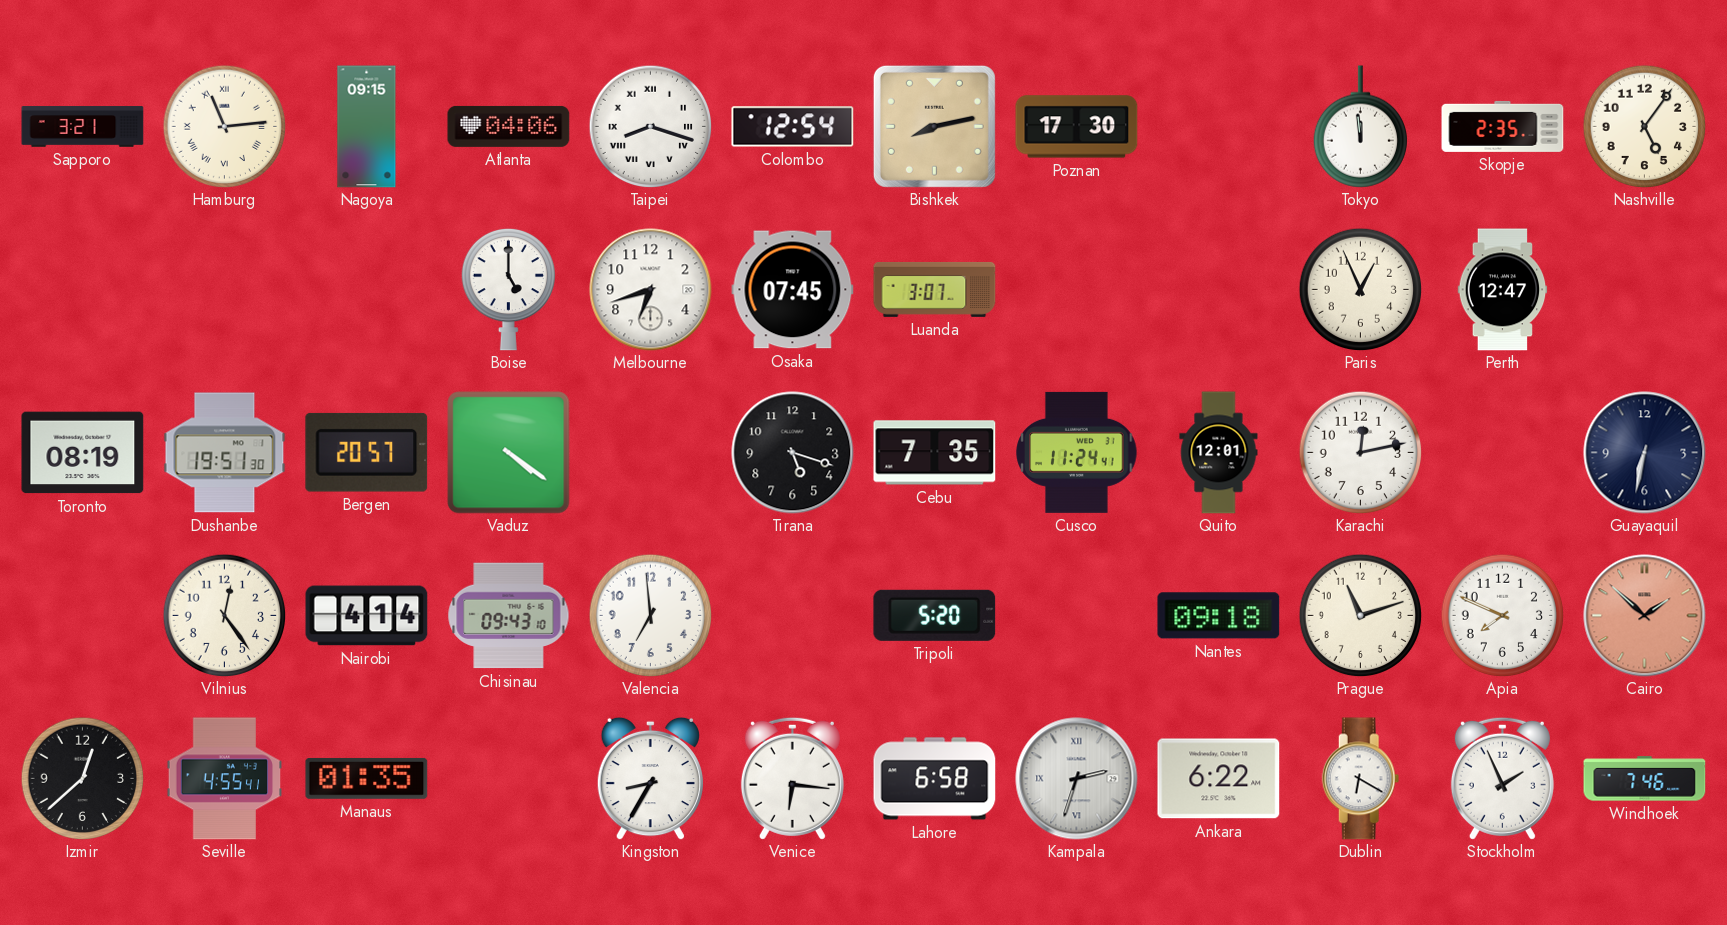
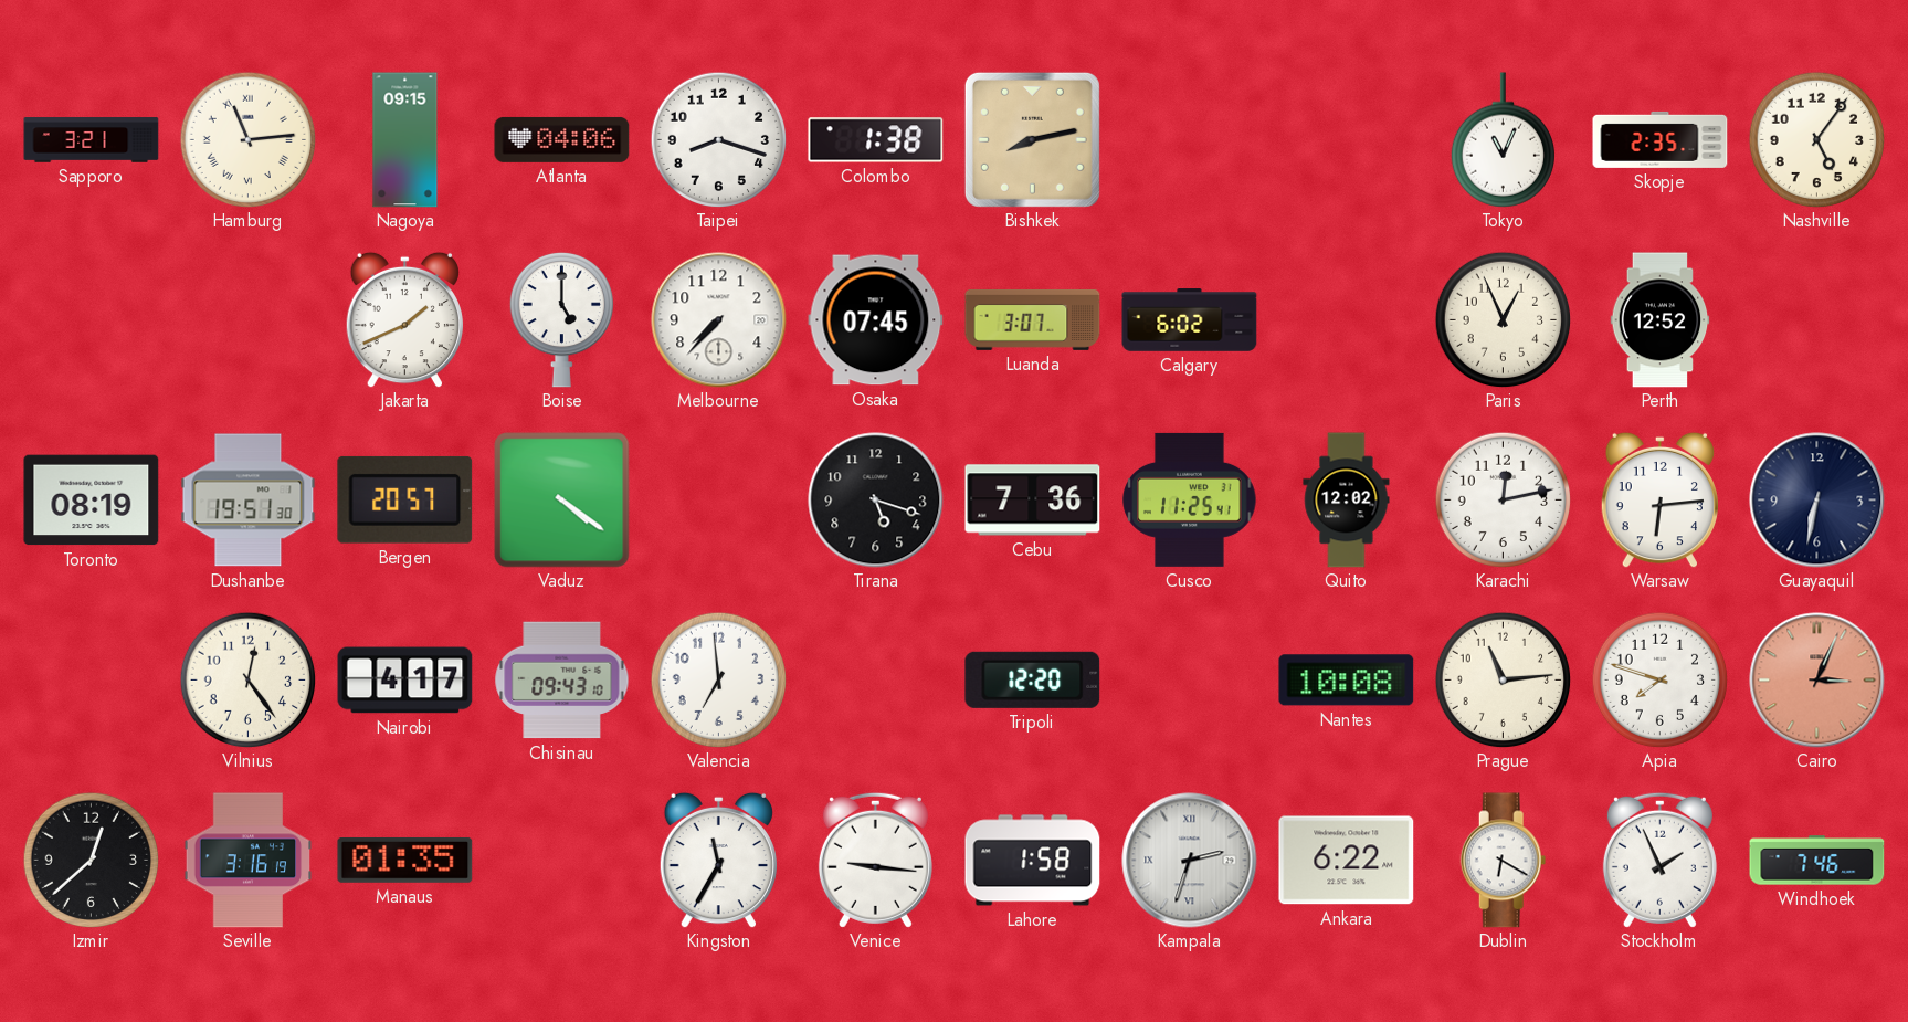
Taipei numerals: Roman -> Arabic (718, 139)
Colombo: 12:54 -> 1:38 (876, 140)
Poznan: 17:30 -> none (1077, 127)
Tokyo: 11:59 -> 11:04 (1503, 140)
Jakarta: none -> 1:41 (404, 319)
Melbourne: 6:42 -> 7:37 (719, 320)
Calgary: none -> 6:02 (1190, 320)
Perth: 12:47 -> 12:52 (1661, 320)
Cebu: 7:35 -> 7:36 (1033, 501)
Cusco: 11:24 -> 11:25 (1190, 499)
Quito: 12:01 -> 12:02 (1347, 501)
Warsaw: none -> 6:14 (1659, 499)
Nairobi: 4:14 -> 4:17 (405, 681)
Tripoli: 5:20 -> 12:20 (1033, 679)
Nantes: 09:18 -> 10:08 (1347, 681)
Prague: 11:12 -> 11:14 (1503, 679)
Apia: 7:49 -> 7:48 (1659, 679)
Cairo: 1:52 -> 3:04 (1817, 681)
Seville: 4:55 -> 3:16 (249, 861)
Kingston: 8:35 -> 11:35 (718, 860)
Venice: 6:16 -> 9:16 (875, 860)
Lahore: 6:58 -> 1:58 (1033, 861)
